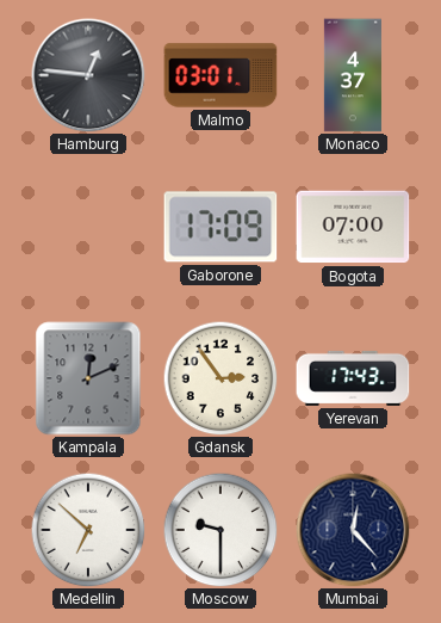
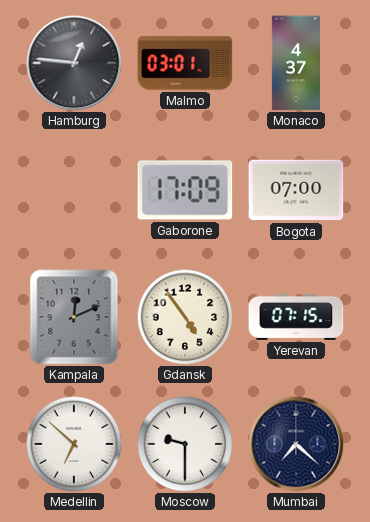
Gdansk: 2:54 -> 4:54 (185, 317)
Yerevan: 17:43 -> 07:15 (296, 317)
Mumbai: 12:23 -> 7:22 (296, 444)
